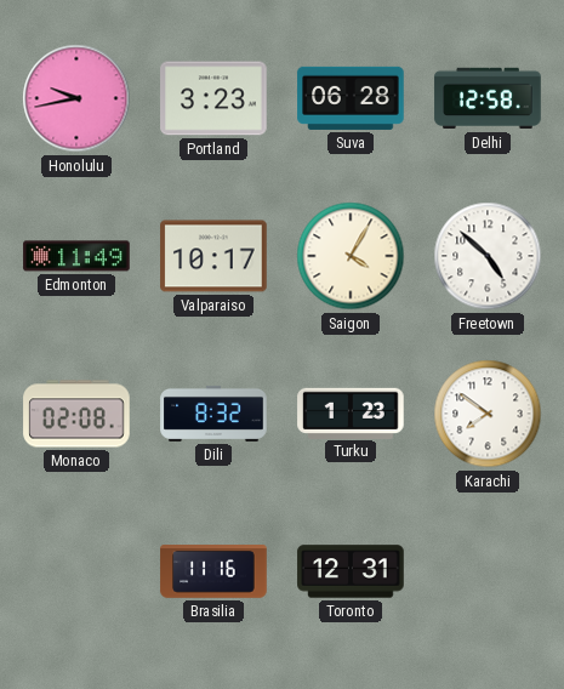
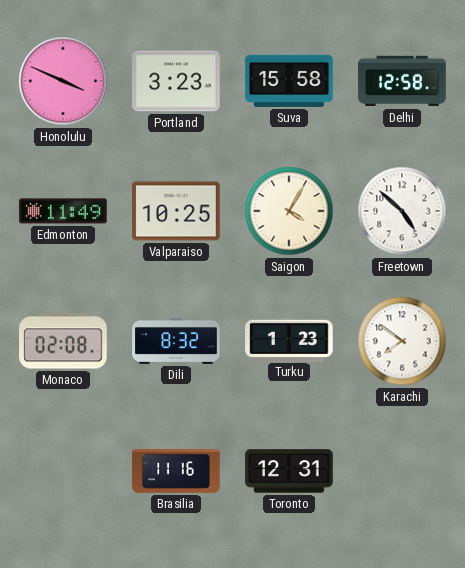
Honolulu: 9:43 -> 3:49 (63, 81)
Suva: 06:28 -> 15:58 (289, 81)
Valparaiso: 10:17 -> 10:25 (176, 211)
